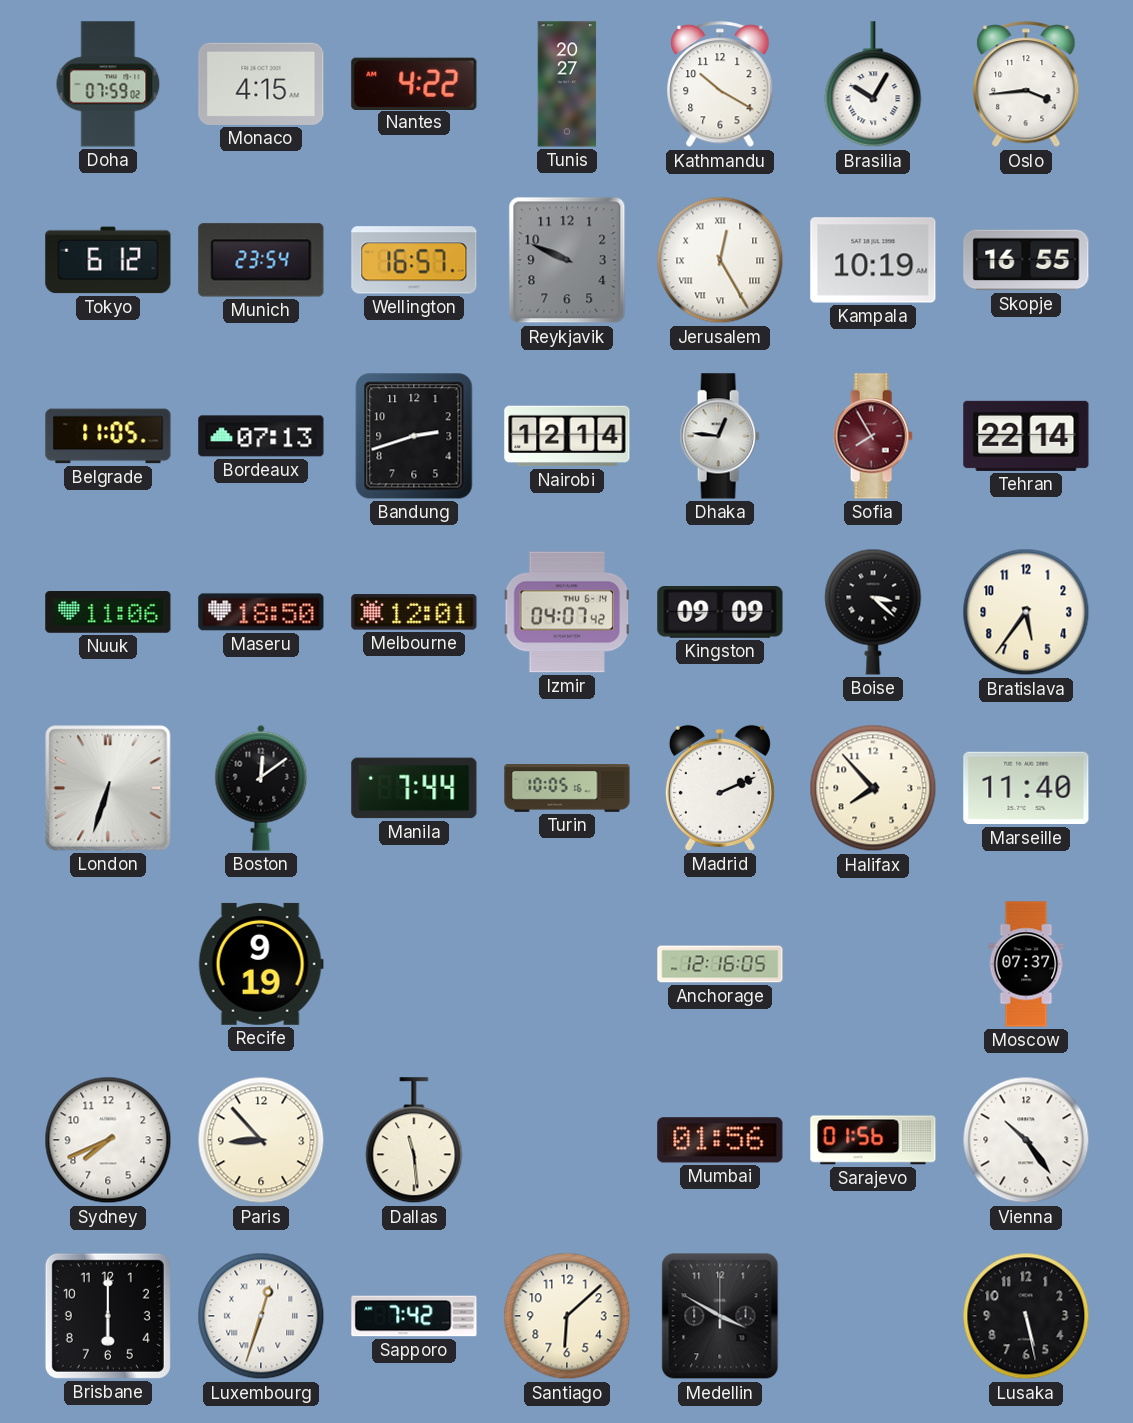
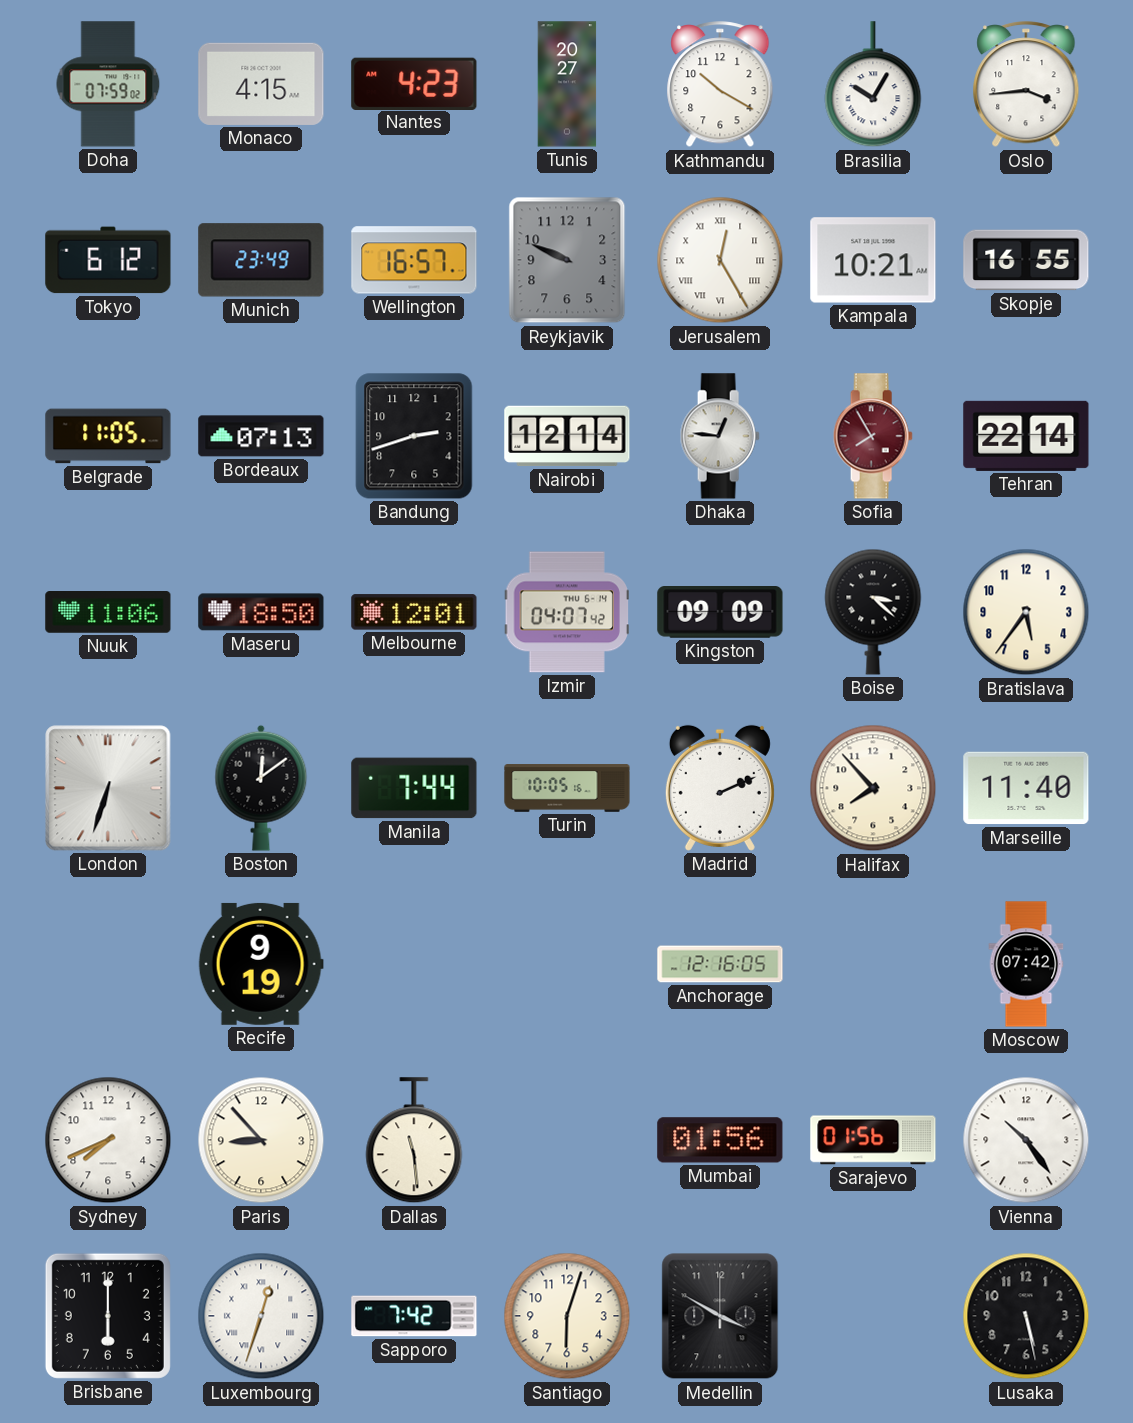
Nantes: 4:22 -> 4:23 (414, 83)
Munich: 23:54 -> 23:49 (261, 260)
Kampala: 10:19 -> 10:21 (873, 260)
Moscow: 07:37 -> 07:42 (1026, 964)
Santiago: 6:08 -> 6:03 (567, 1316)
